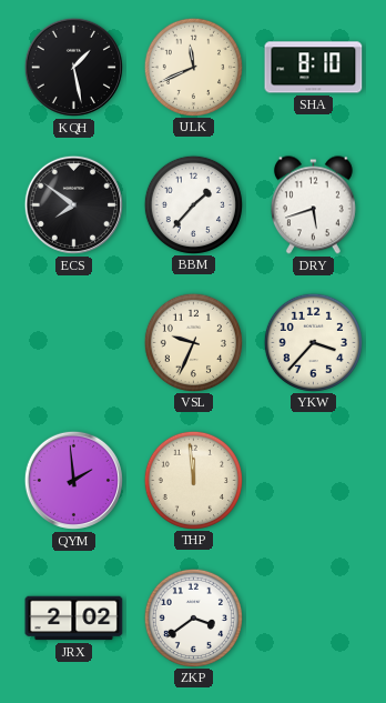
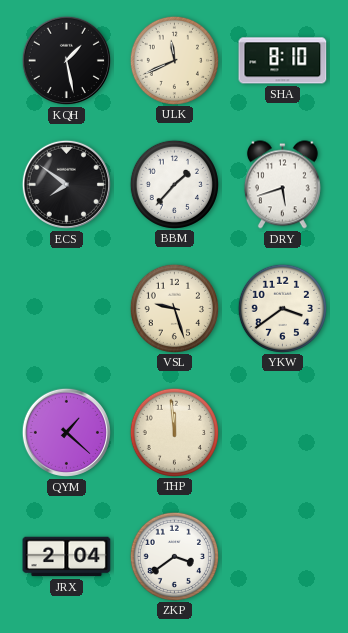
VSL: 9:34 -> 9:27 (174, 308)
YKW: 3:37 -> 3:39 (282, 308)
QYM: 1:59 -> 1:22 (66, 432)
JRX: 2:02 -> 2:04 (67, 557)
